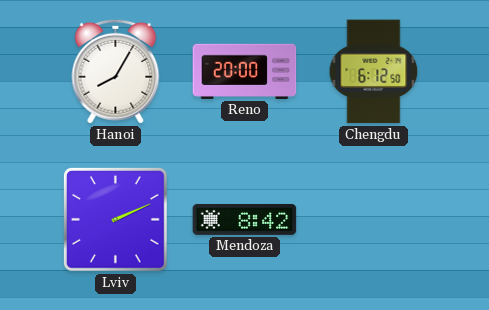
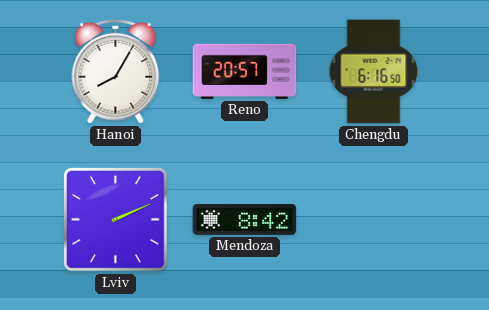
Reno: 20:00 -> 20:57 (245, 71)
Chengdu: 6:12 -> 6:16 (374, 72)
